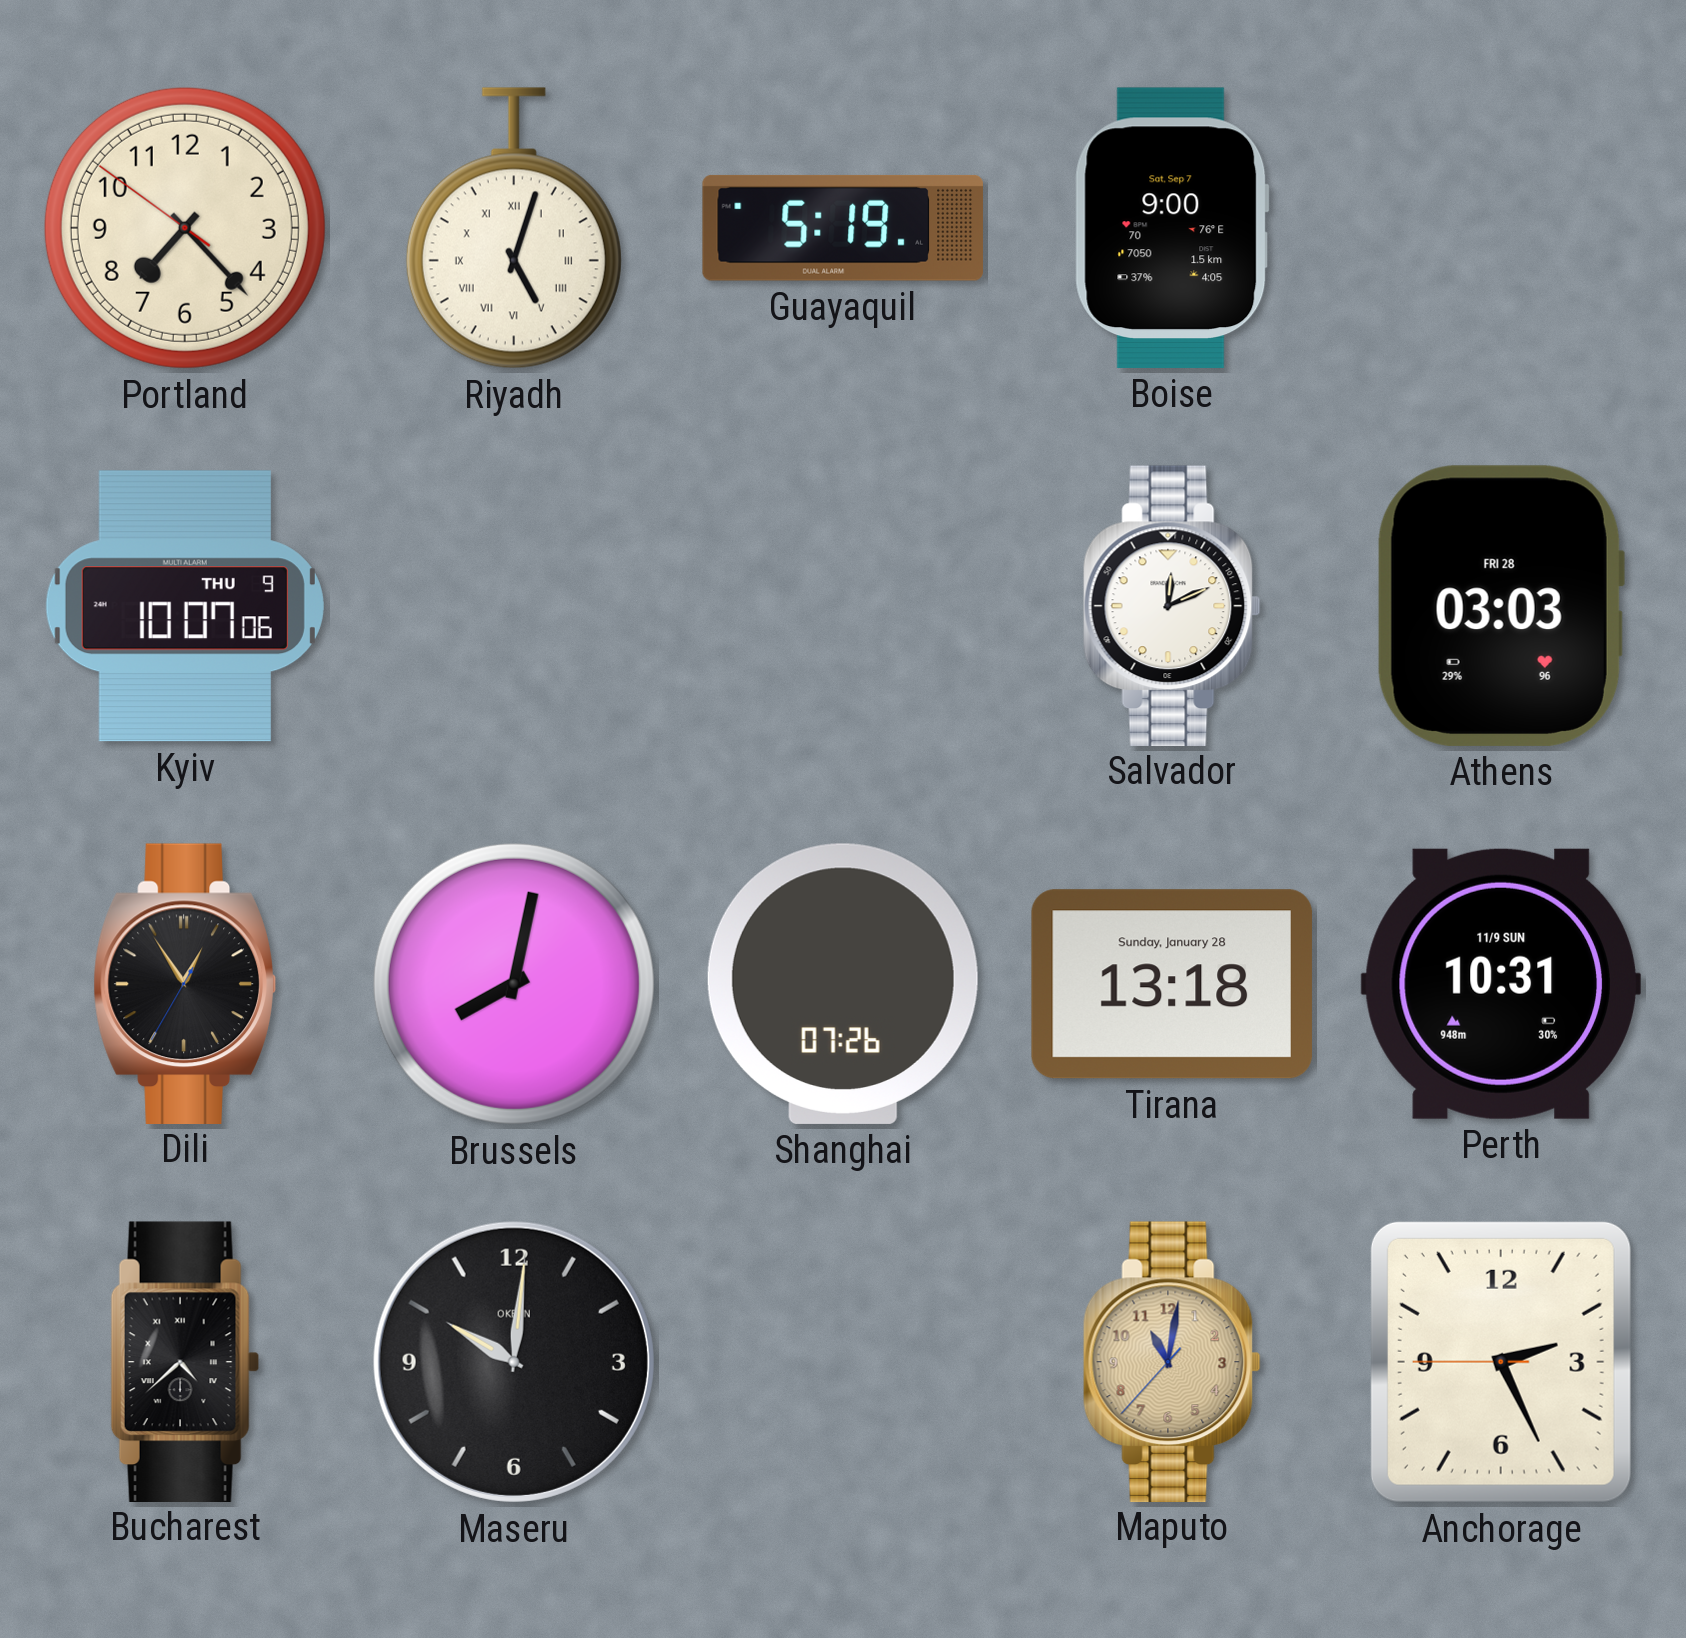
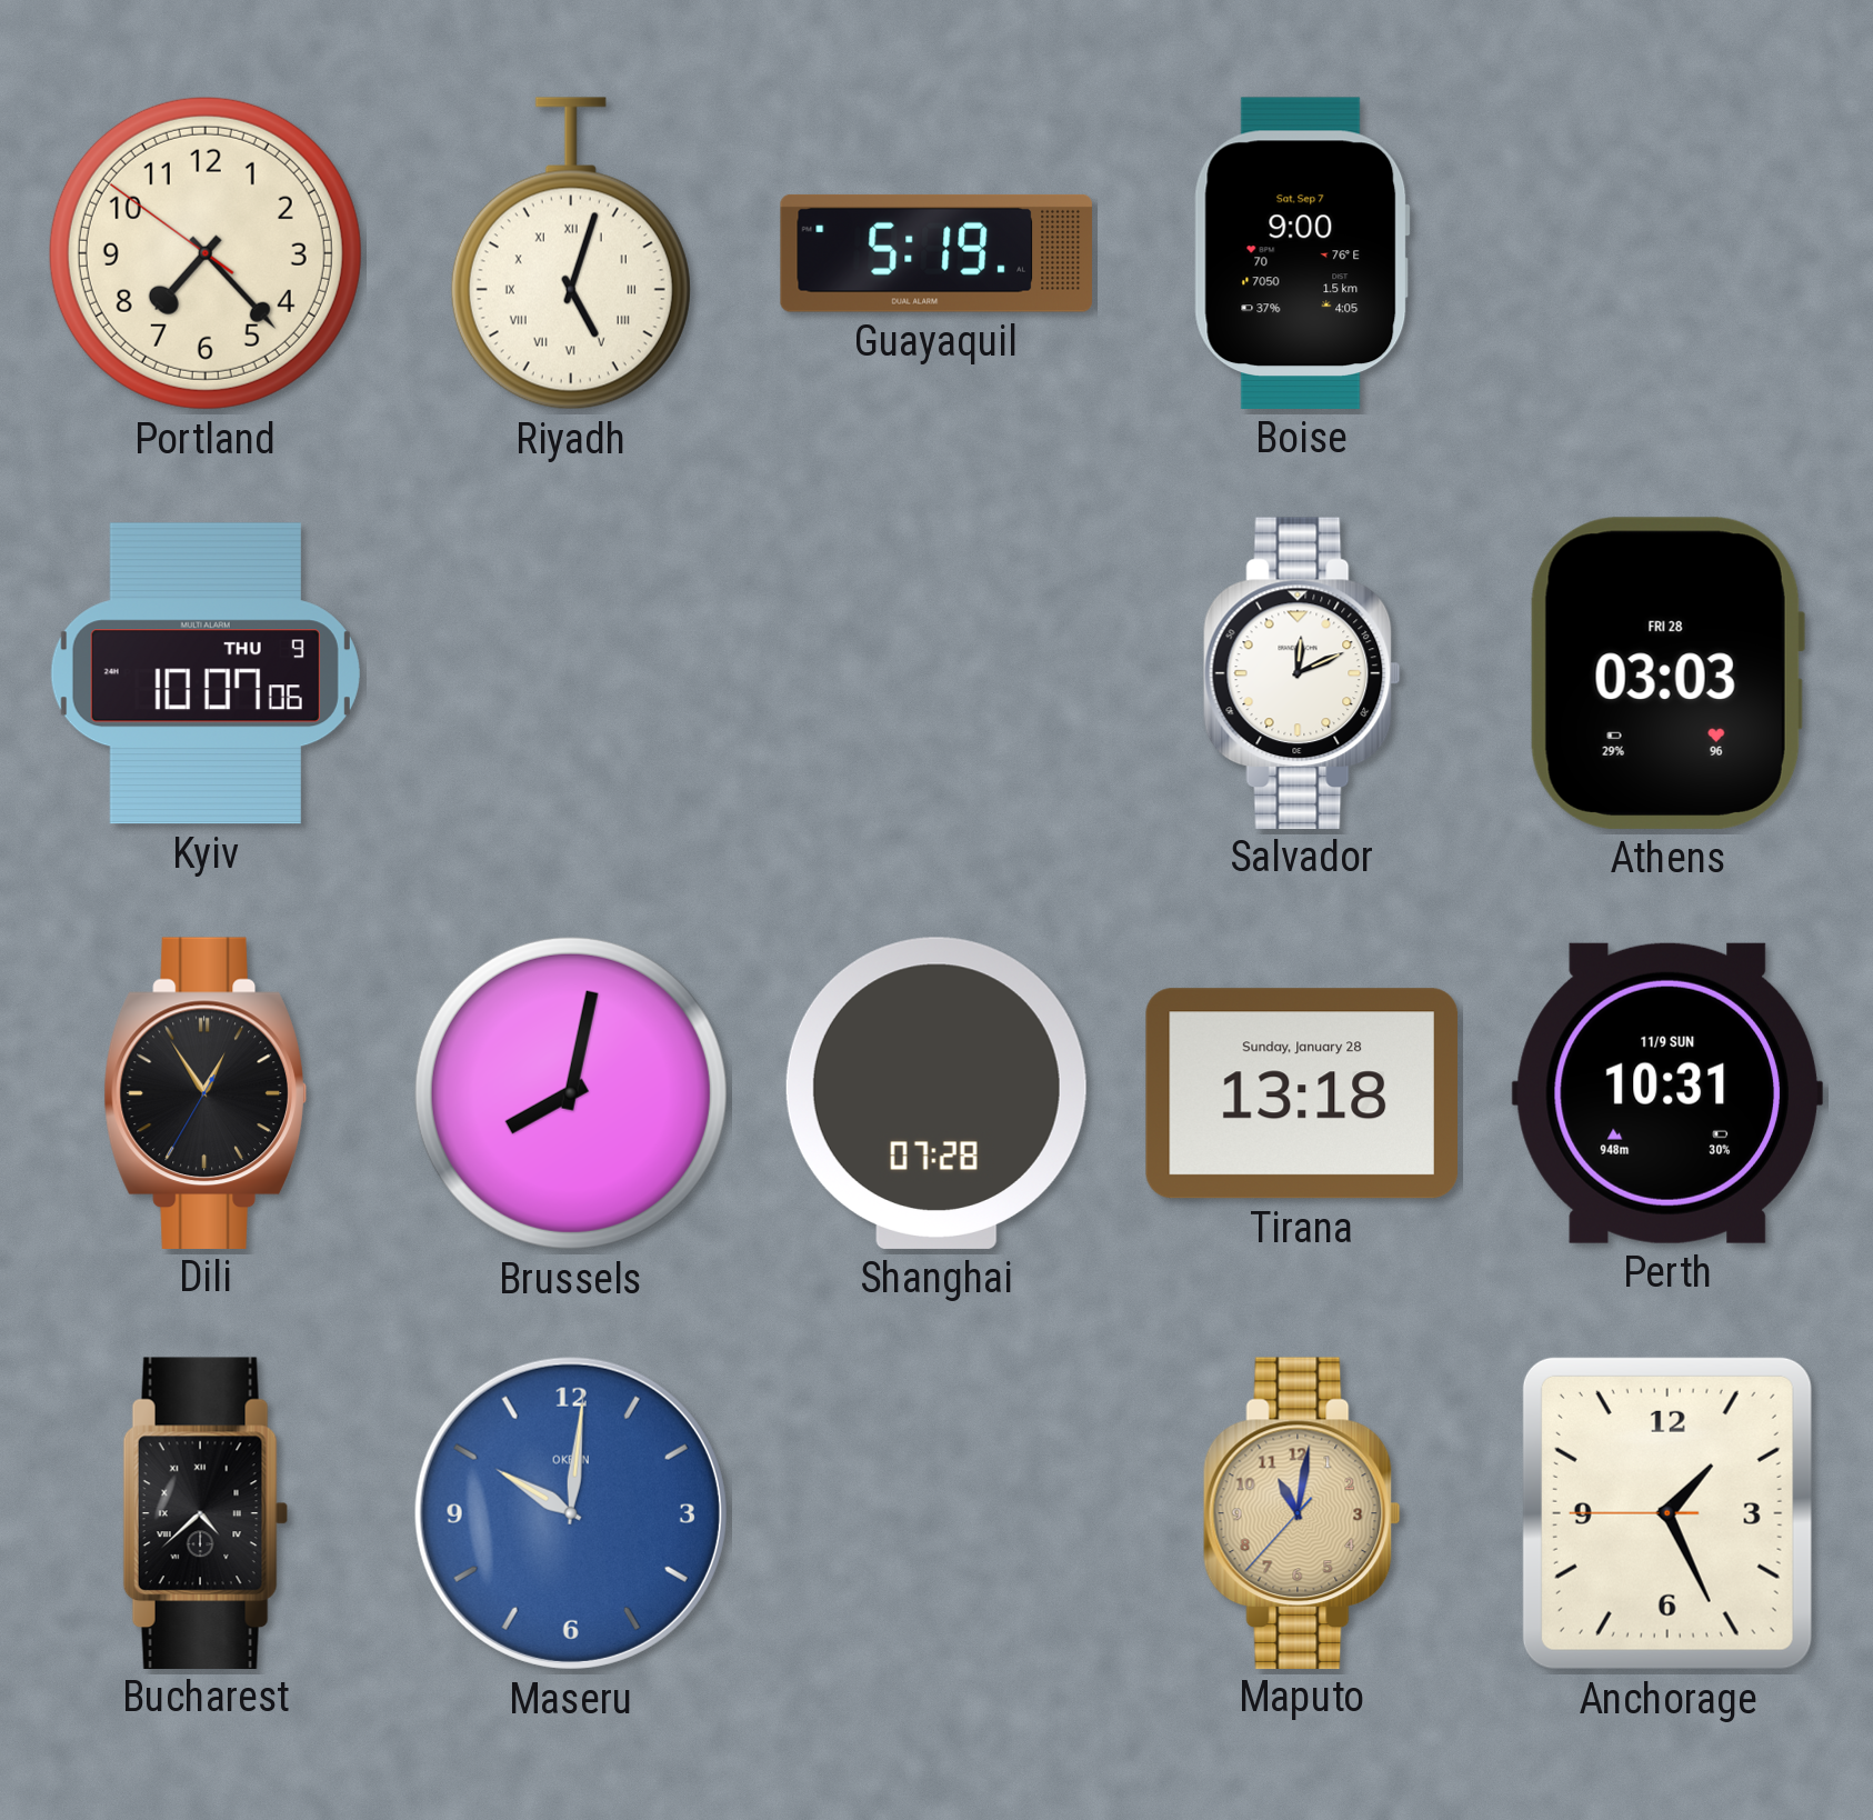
Shanghai: 07:26 -> 07:28 (936, 1093)
Maseru dial: black -> blue (571, 1513)
Anchorage: 2:25 -> 1:25 (1667, 1513)
